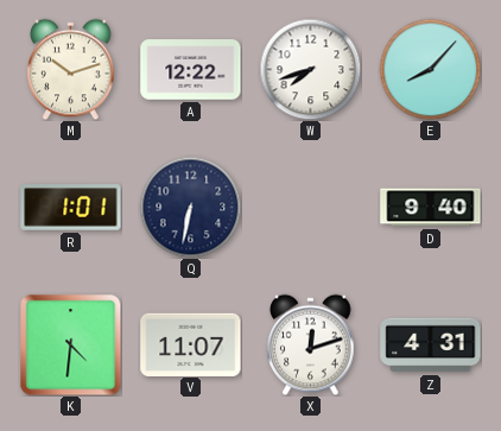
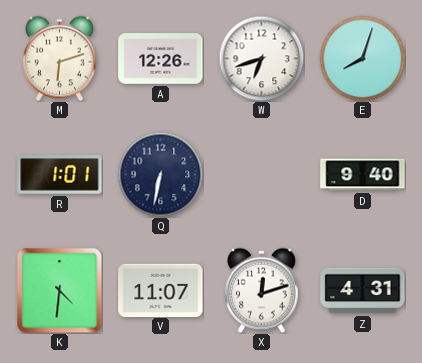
M: 10:12 -> 6:12 (60, 58)
A: 12:22 -> 12:26 (161, 59)
W: 7:42 -> 6:42 (261, 58)
E: 8:07 -> 8:03 (362, 58)
